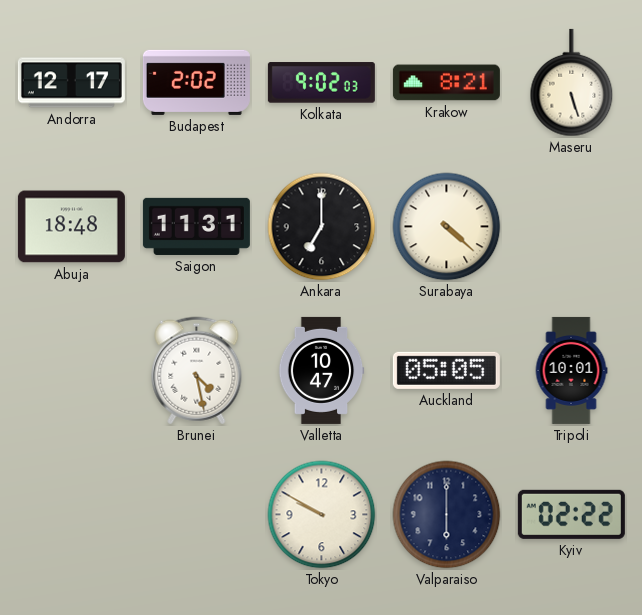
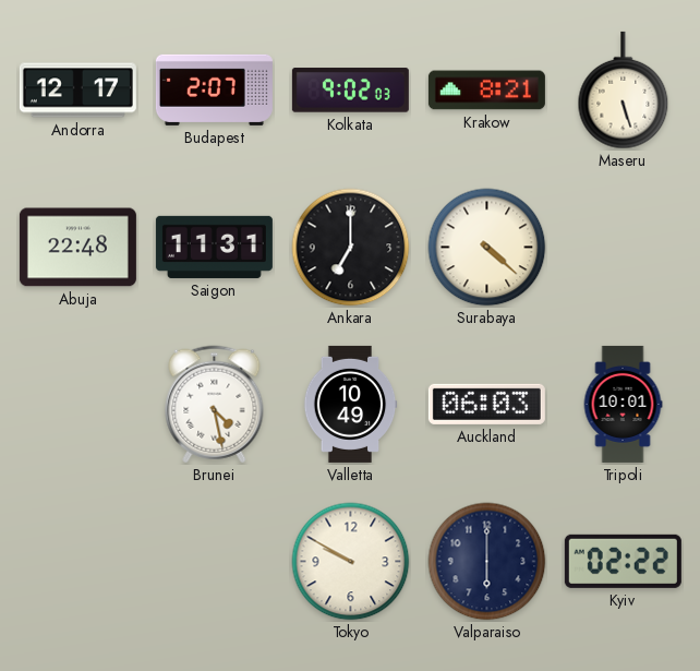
Budapest: 2:02 -> 2:07 (214, 89)
Abuja: 18:48 -> 22:48 (77, 248)
Valletta: 10:47 -> 10:49 (350, 404)
Auckland: 05:05 -> 06:03 (486, 404)
